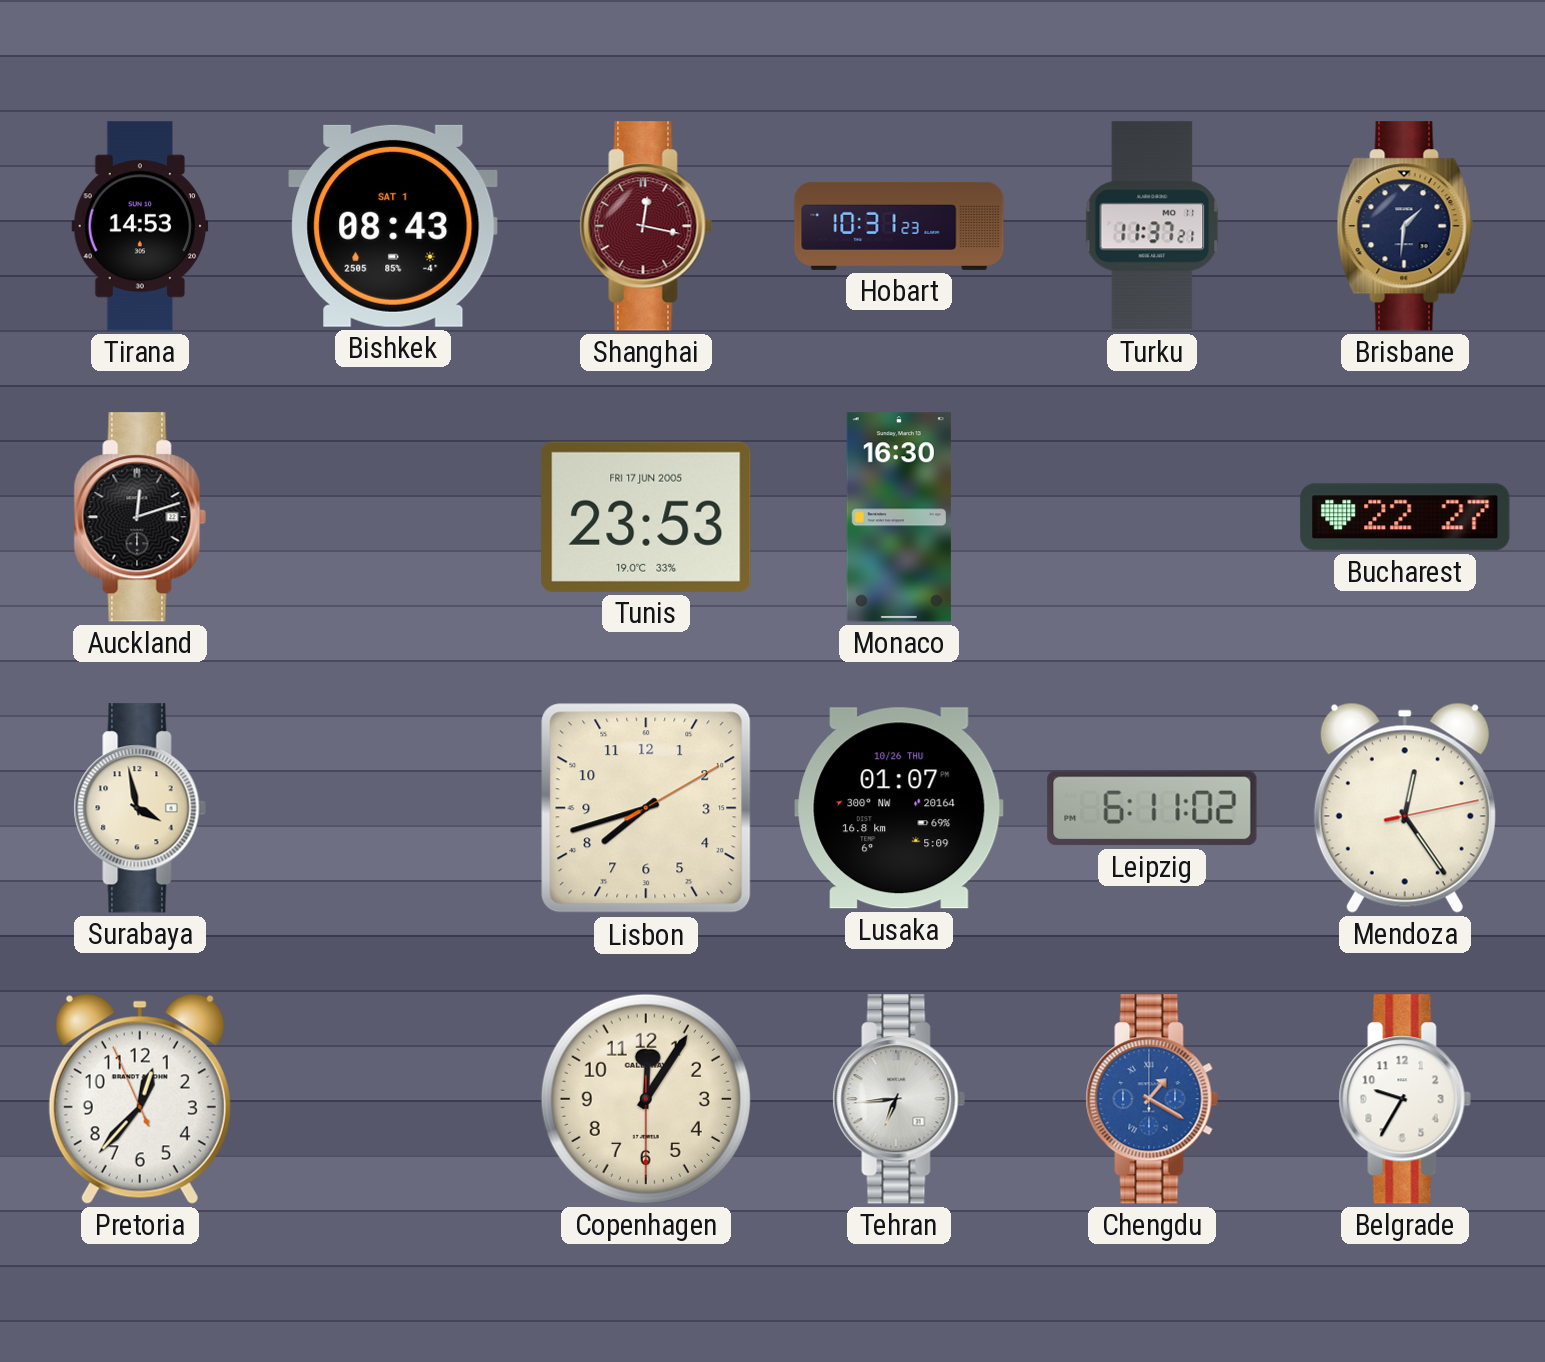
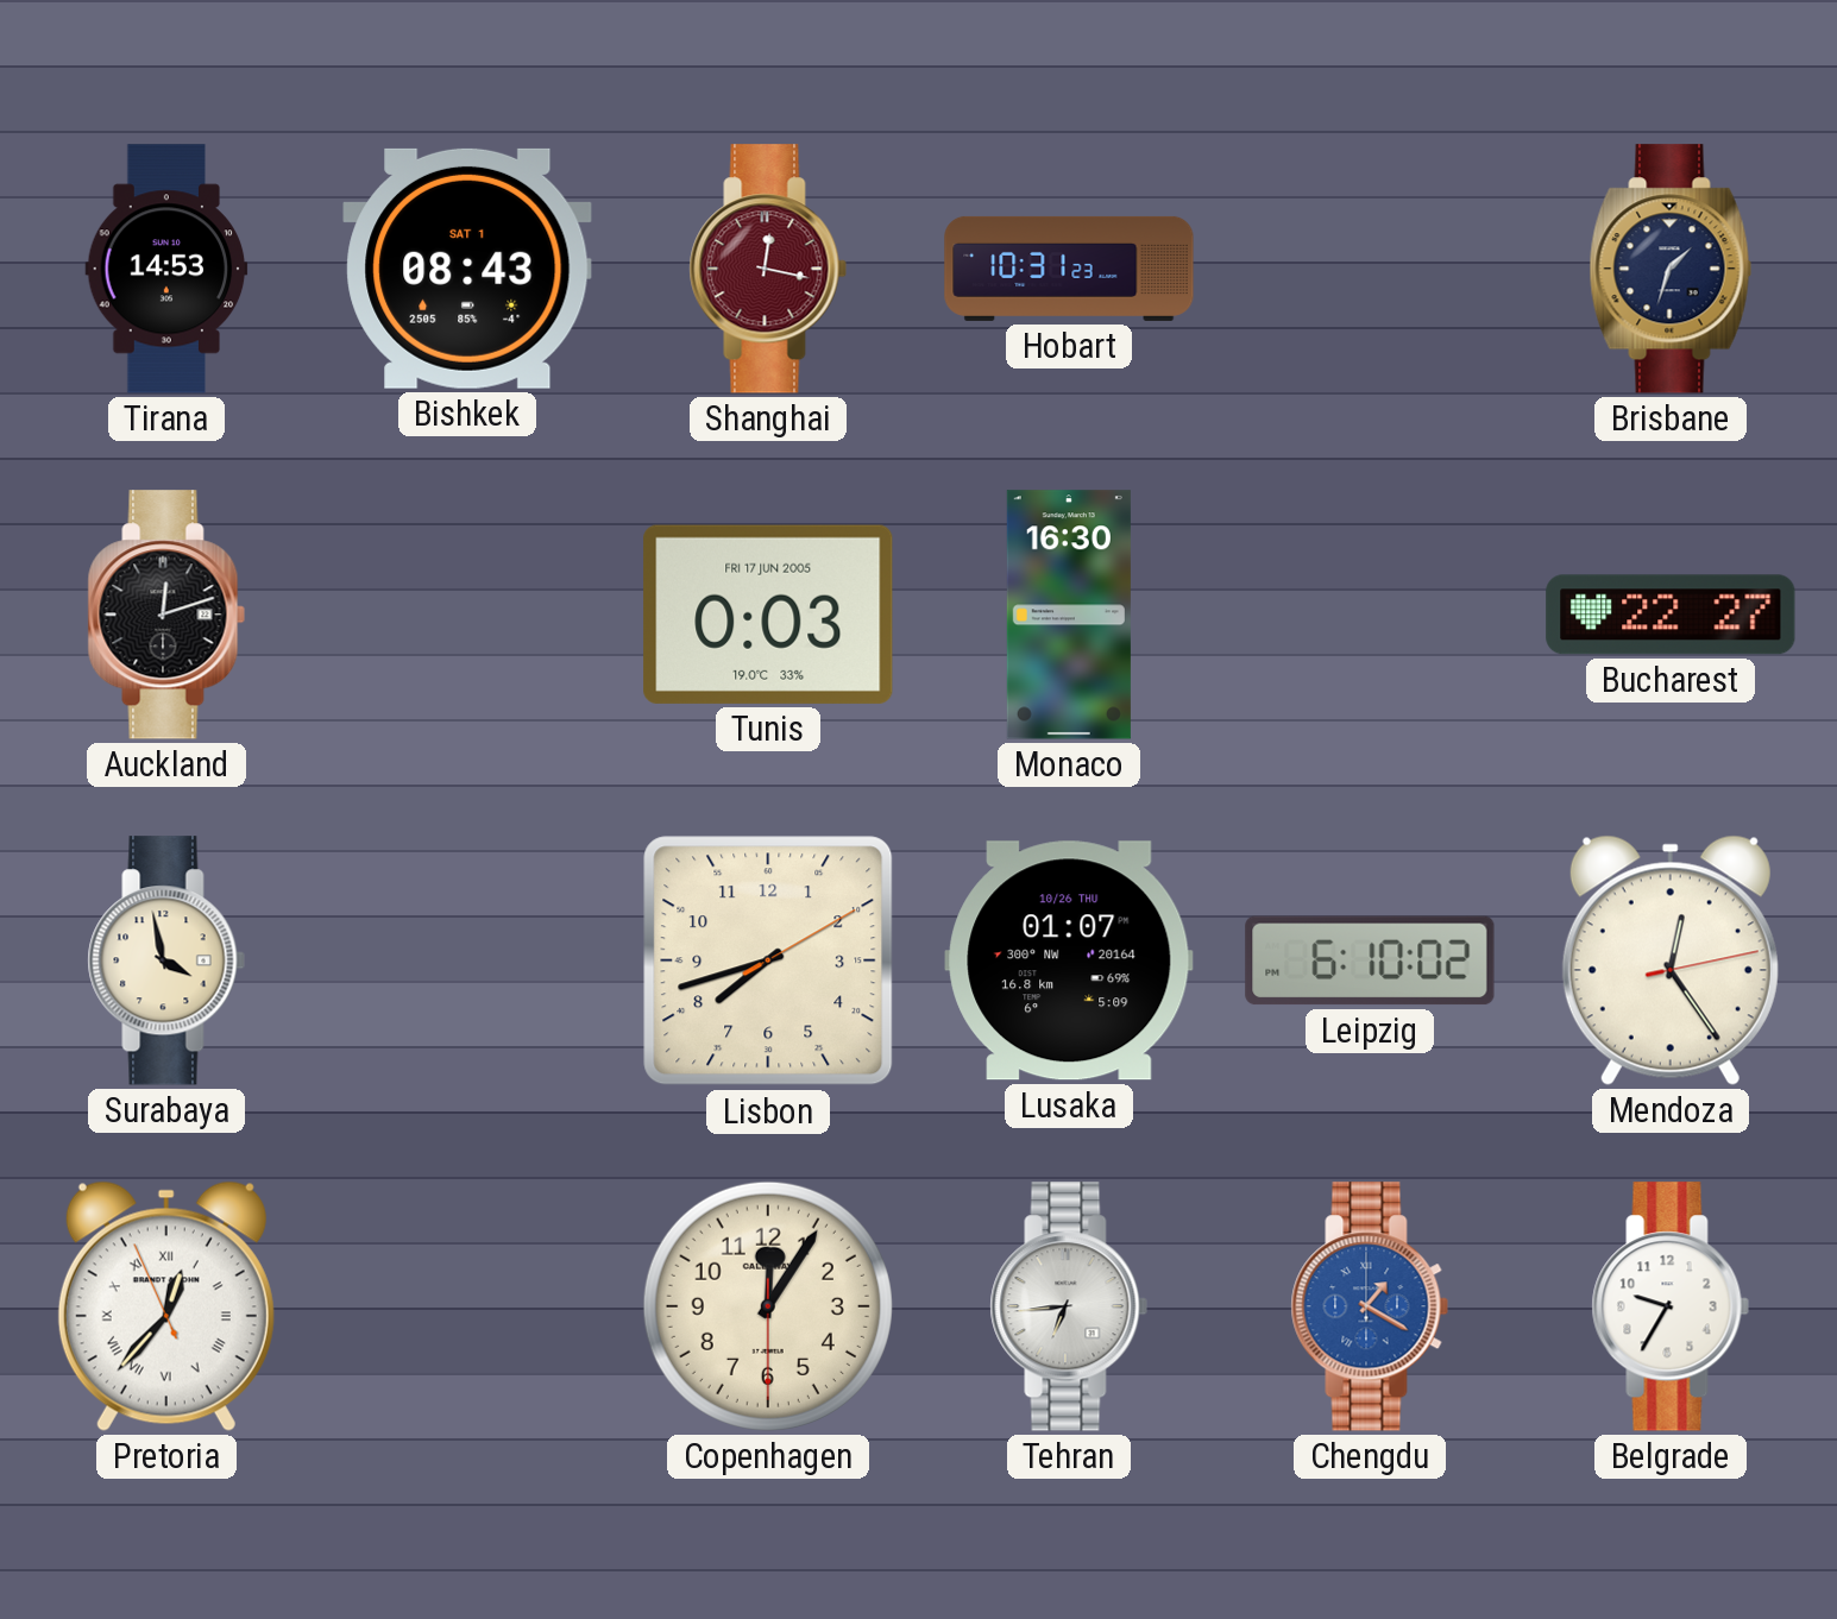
Turku: 11:37 -> none (1152, 226)
Brisbane: 1:31 -> 1:33 (1671, 269)
Tunis: 23:53 -> 0:03 (768, 615)
Leipzig: 6:11 -> 6:10 (1370, 960)
Pretoria numerals: Arabic -> Roman (166, 1306)
